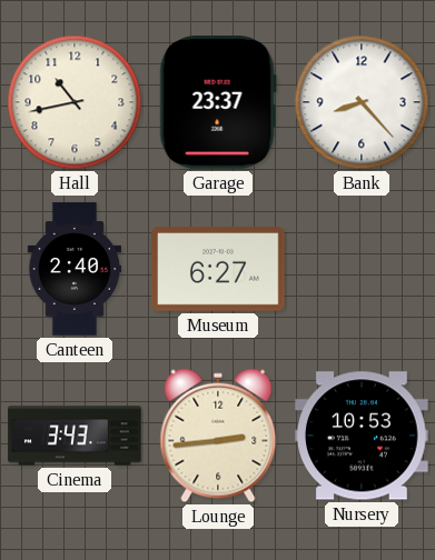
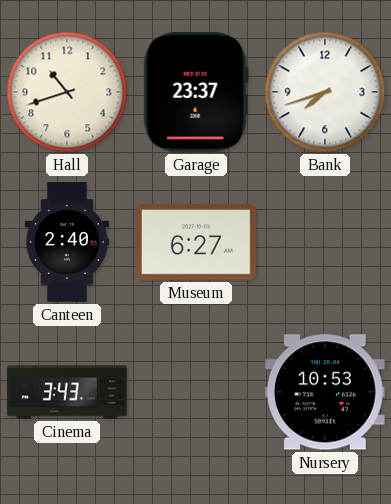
Hall: 10:43 -> 10:42 (67, 92)
Bank: 8:23 -> 7:42 (325, 92)
Lounge: 2:44 -> none (218, 436)
